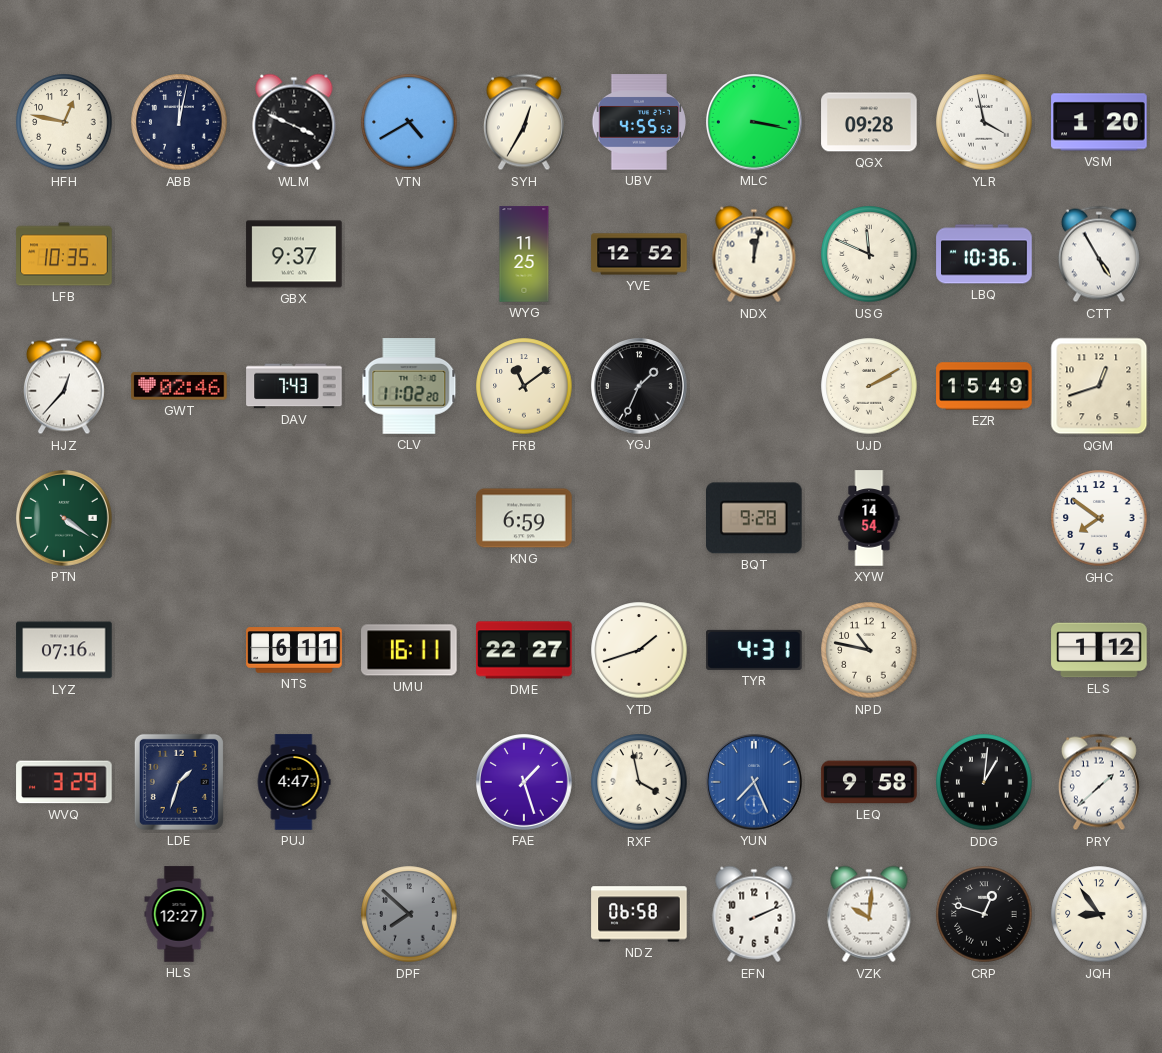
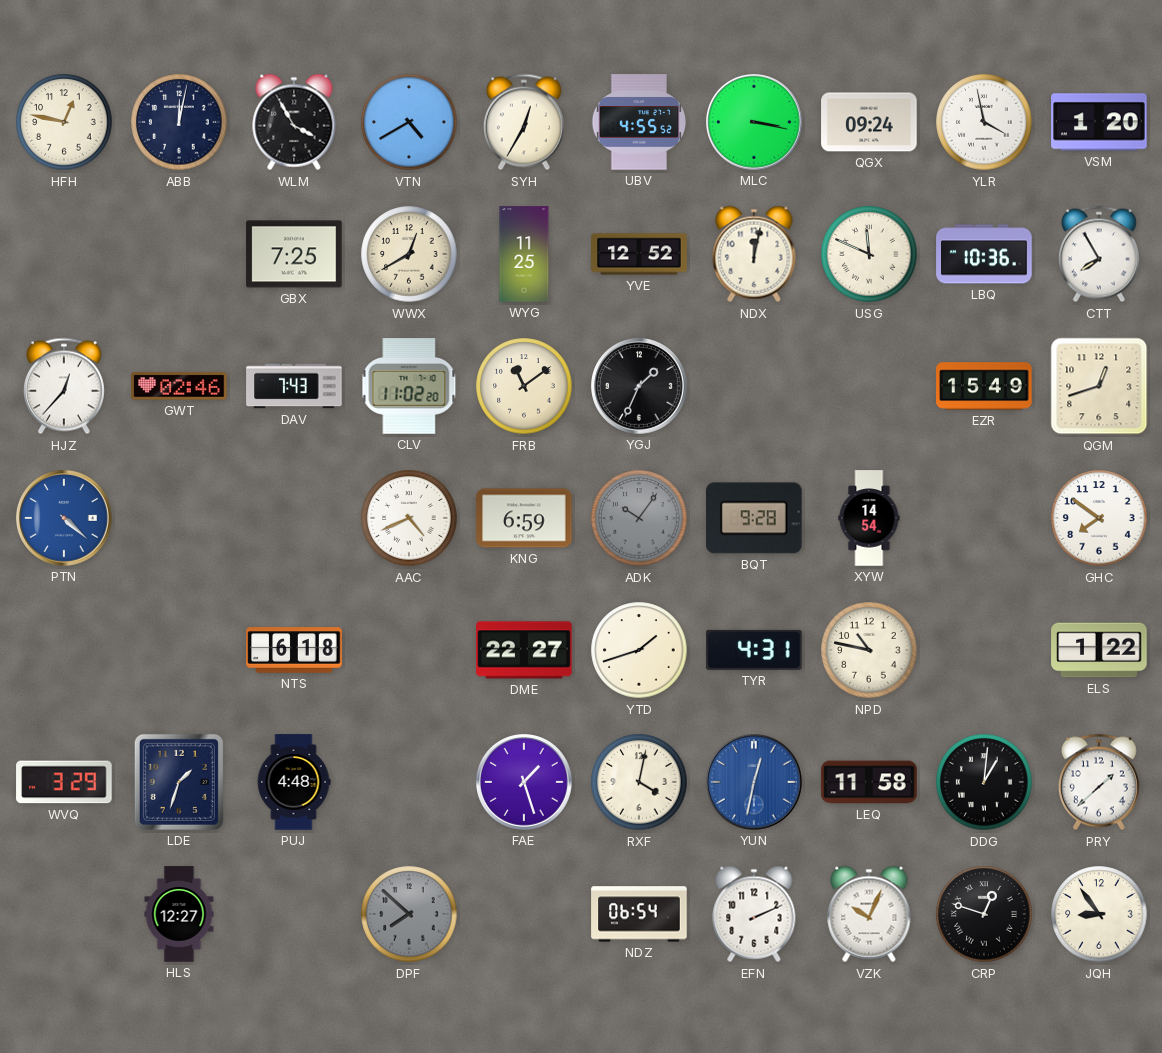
WLM: 3:49 -> 3:55 (294, 122)
QGX: 09:28 -> 09:24 (869, 122)
LFB: 10:35 -> none (64, 254)
GBX: 9:37 -> 7:25 (294, 254)
WWX: none -> 12:40 (409, 254)
CTT: 4:55 -> 7:55 (1099, 254)
UJD: 2:10 -> none (869, 386)
PTN: 4:21 -> 4:22 (65, 519)
PTN dial: green -> blue (65, 519)
AAC: none -> 4:41 (409, 518)
ADK: none -> 10:06 (639, 518)
LYZ: 07:16 -> none (64, 650)
NTS: 6:11 -> 6:18 (294, 650)
UMU: 16:11 -> none (409, 650)
ELS: 1:12 -> 1:22 (1099, 650)
PUJ: 4:47 -> 4:48 (294, 782)
RXF: 3:58 -> 4:02 (639, 782)
YUN: 7:26 -> 12:32 (755, 783)
LEQ: 9:58 -> 11:58 (869, 782)
NDZ: 06:58 -> 06:54 (639, 914)
VZK: 10:01 -> 10:04 (869, 914)
